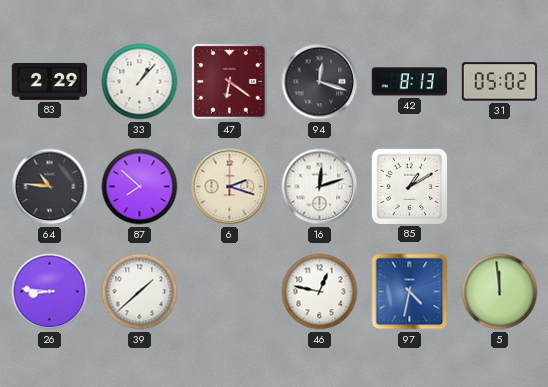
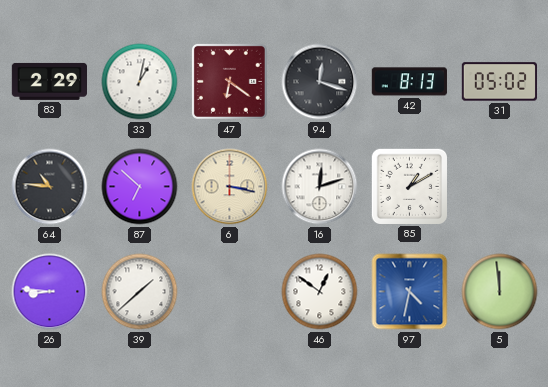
33: 1:07 -> 1:02 (140, 82)
87: 7:52 -> 6:52 (140, 187)
6: 2:18 -> 3:17 (230, 187)
46: 12:47 -> 12:51 (320, 292)
